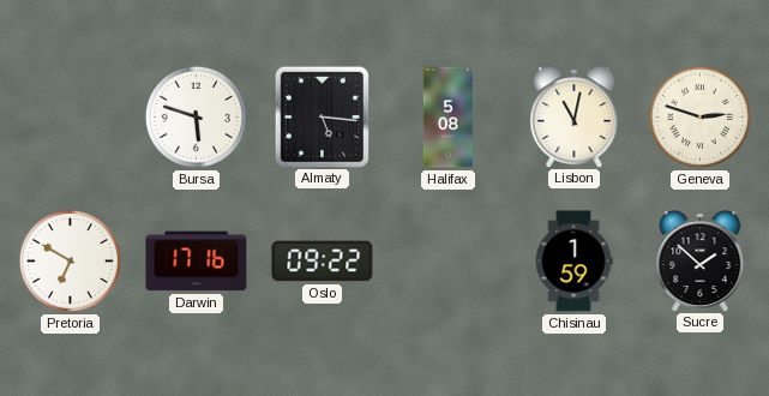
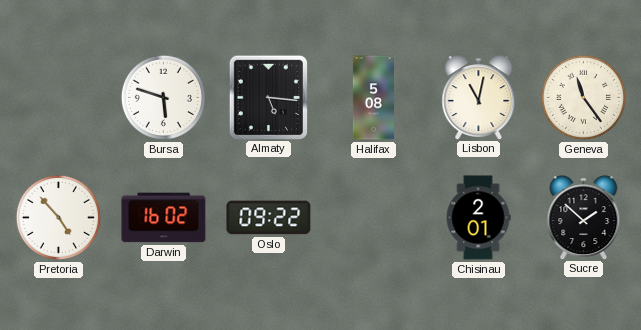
Geneva: 2:48 -> 11:24 (583, 97)
Pretoria: 6:50 -> 4:53 (58, 217)
Darwin: 17:16 -> 16:02 (164, 218)
Chisinau: 1:59 -> 2:01 (478, 218)
